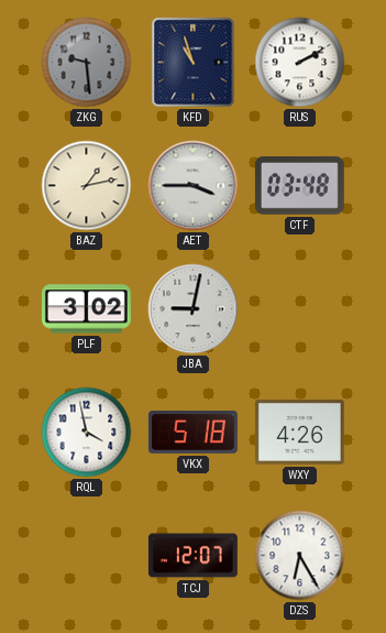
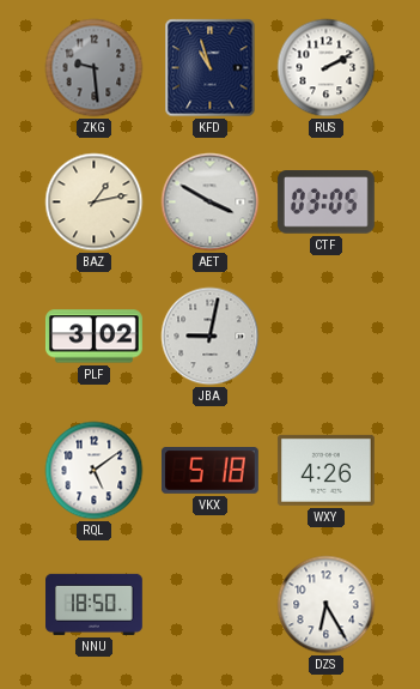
AET: 3:45 -> 3:50 (211, 203)
CTF: 03:48 -> 03:05 (325, 203)
RQL: 3:58 -> 5:09 (95, 471)
NNU: none -> 18:50 (95, 604)
TCJ: 12:07 -> none (192, 556)
